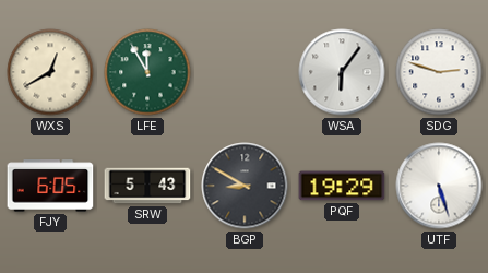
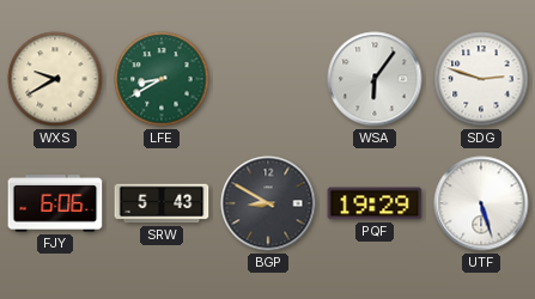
WXS: 12:40 -> 9:40 (55, 79)
LFE: 11:55 -> 8:40 (162, 79)
FJY: 6:05 -> 6:06 (55, 203)
